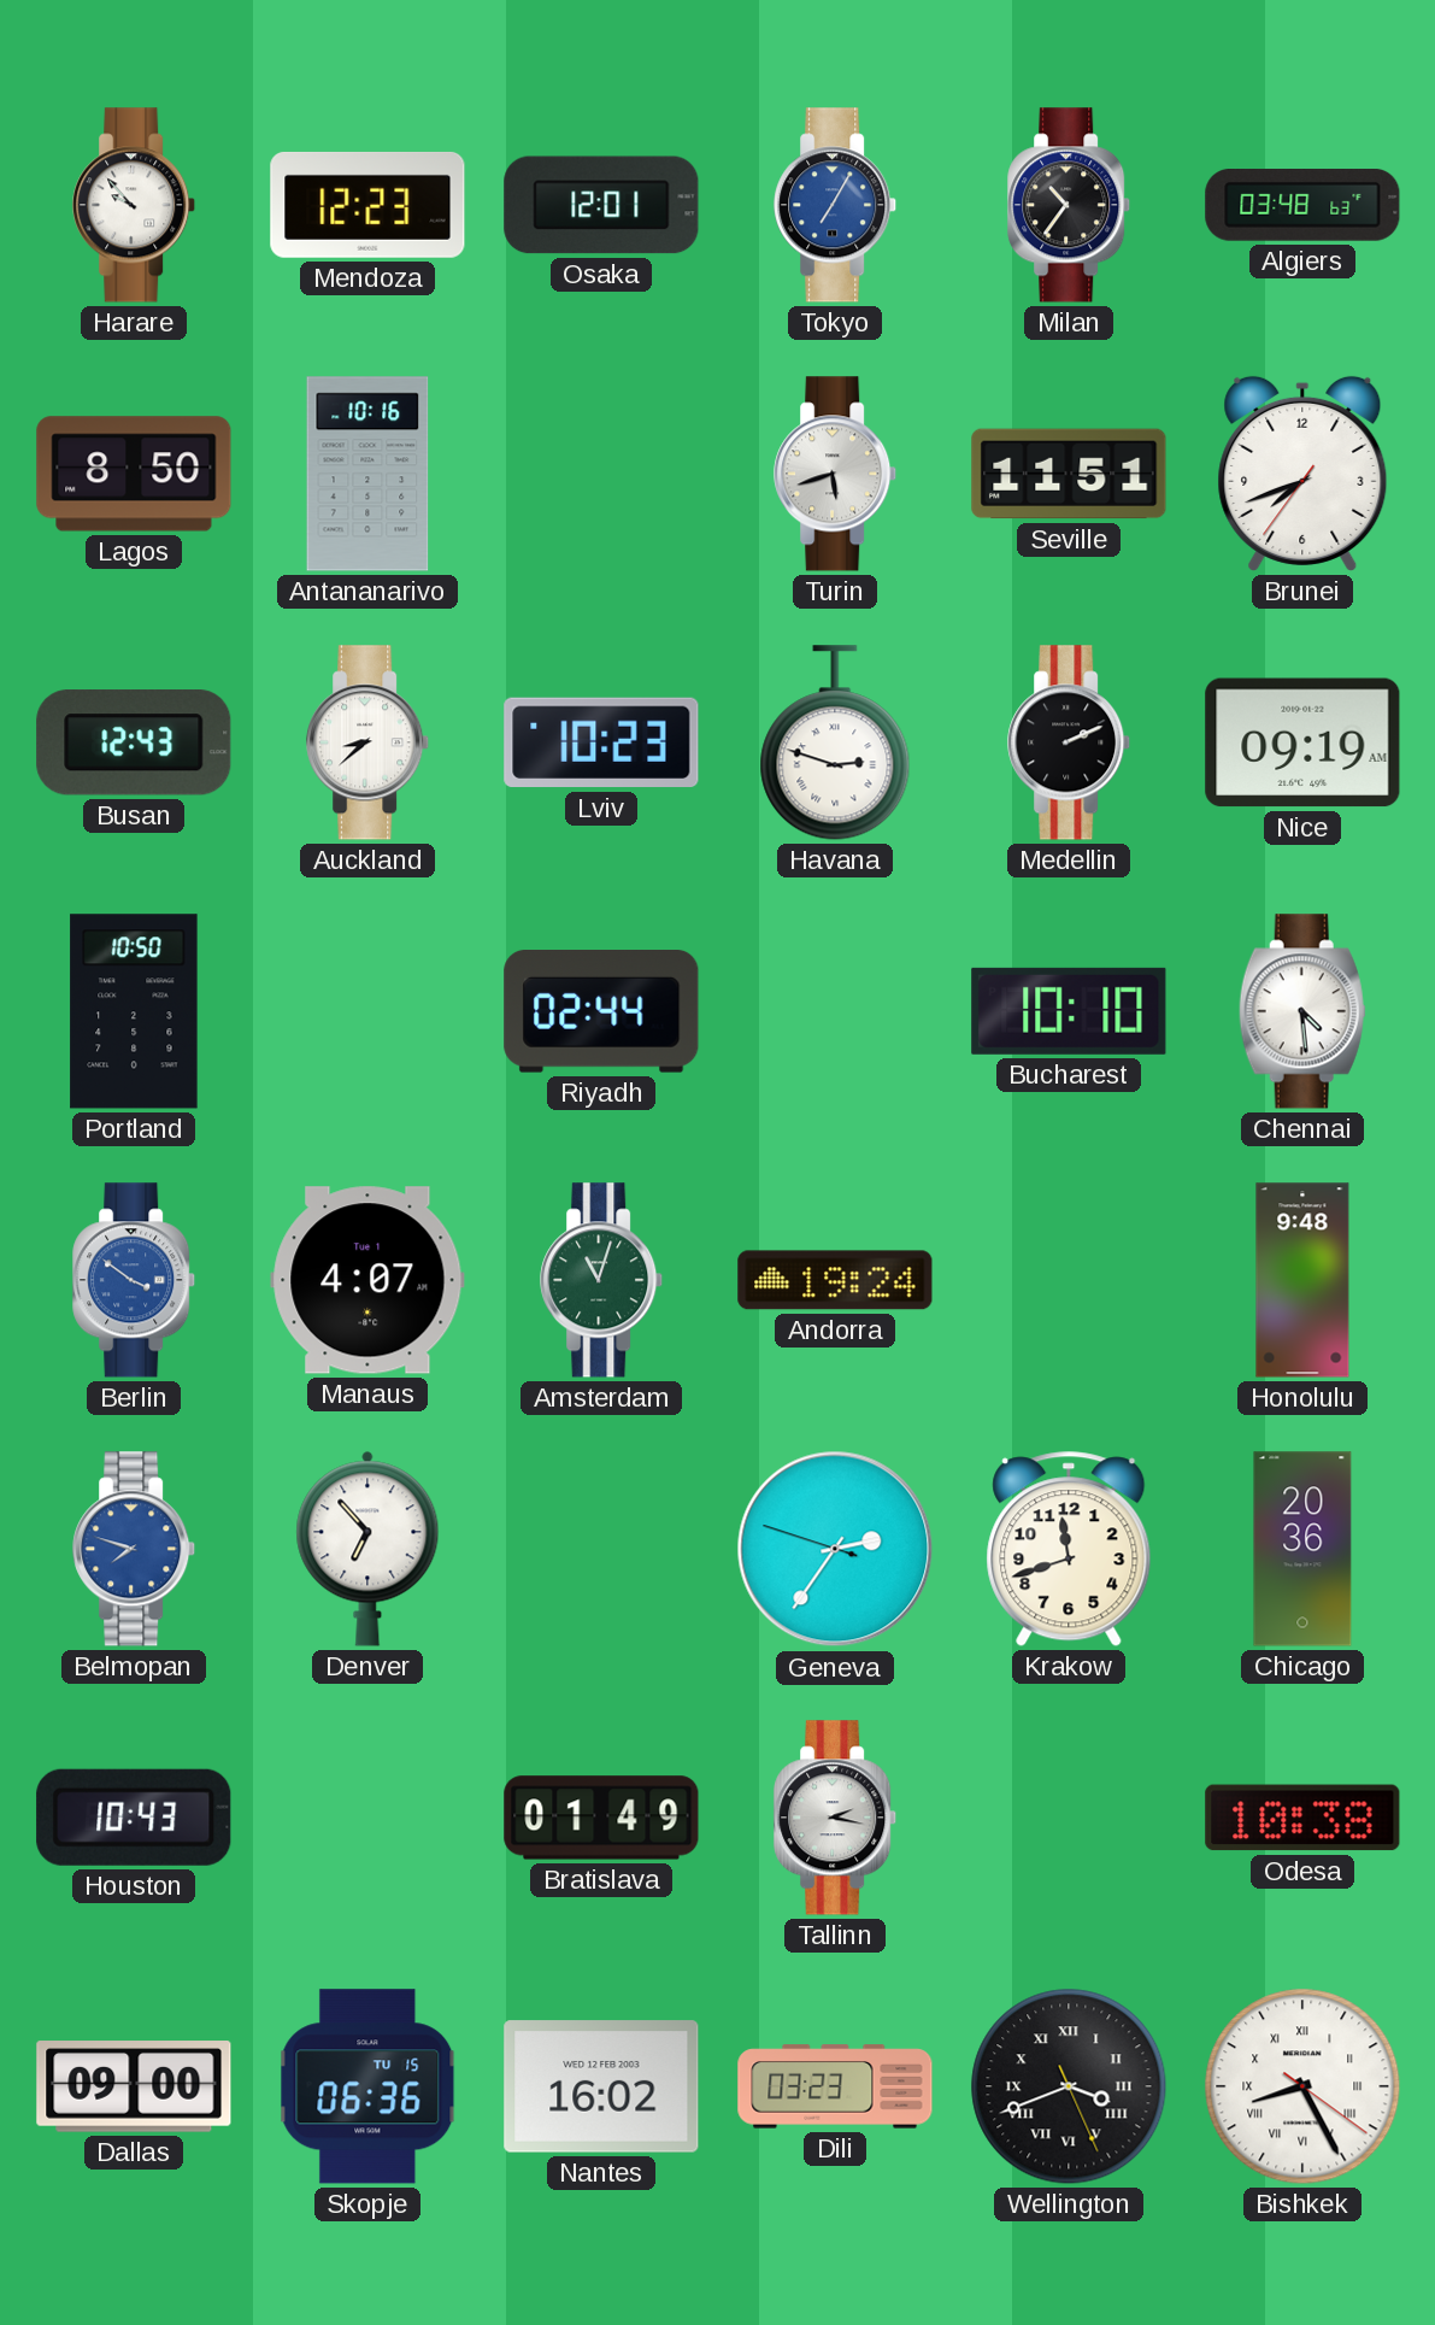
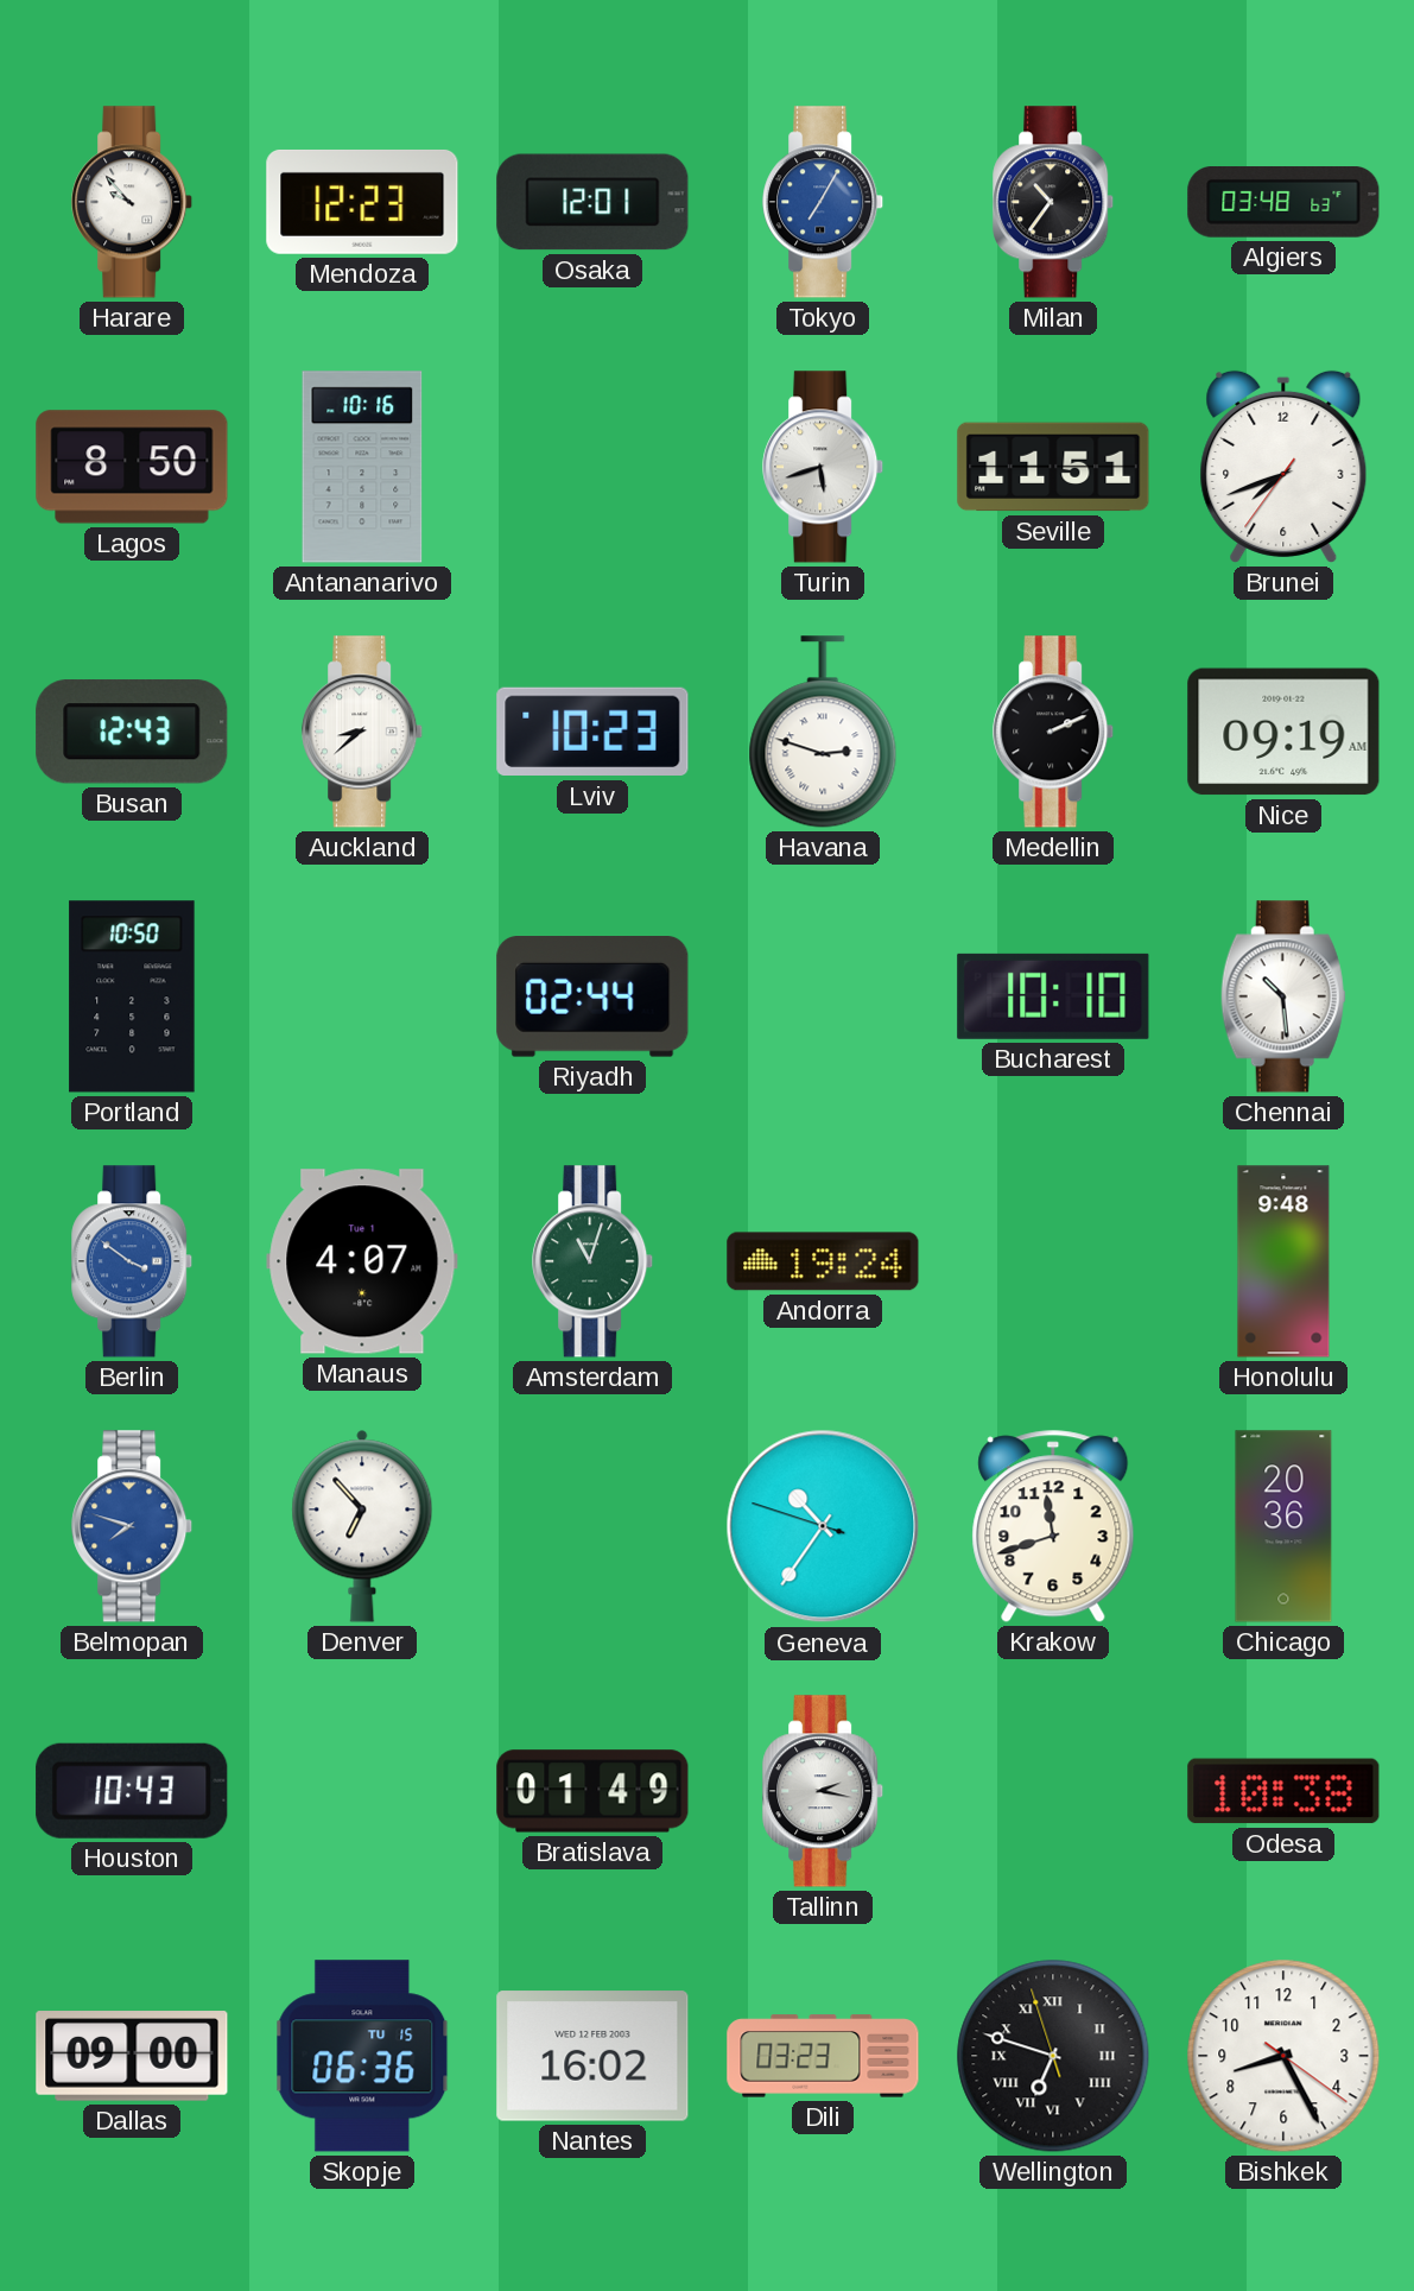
Chennai: 4:29 -> 10:29 (1283, 996)
Geneva: 2:35 -> 10:35 (823, 1526)
Wellington: 3:41 -> 6:47 (1053, 2056)
Bishkek numerals: Roman -> Arabic (1283, 2056)
